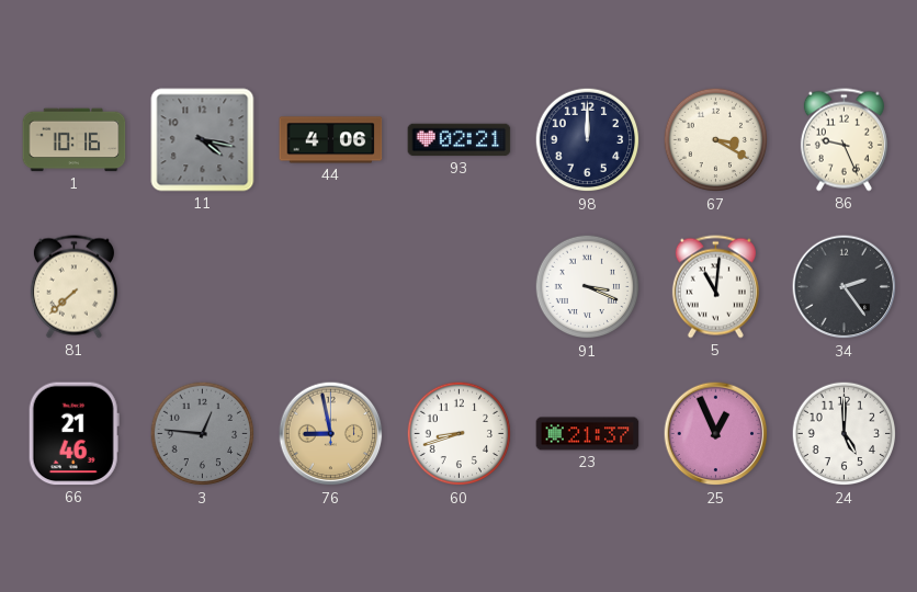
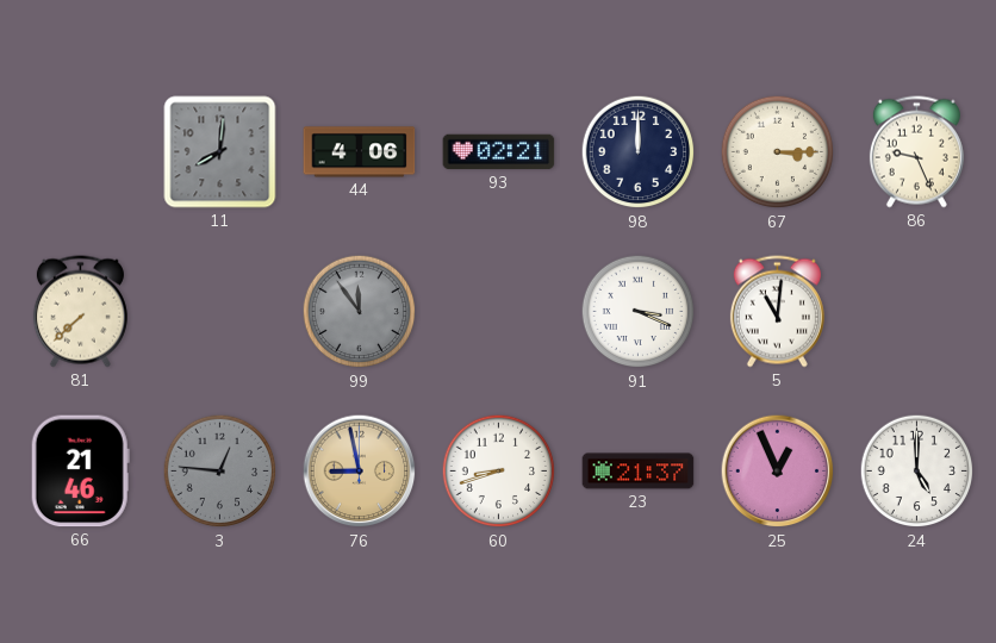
1: 10:16 -> none (75, 140)
11: 4:17 -> 8:01 (220, 152)
67: 3:20 -> 3:15 (778, 152)
99: none -> 11:54 (360, 312)
34: 2:24 -> none (845, 287)
